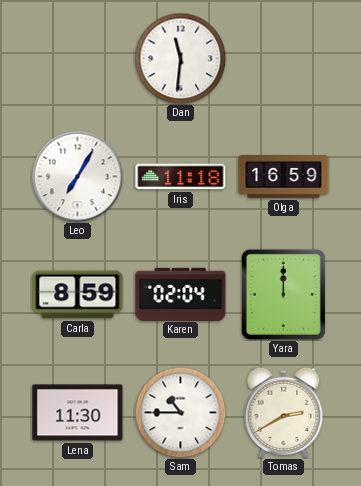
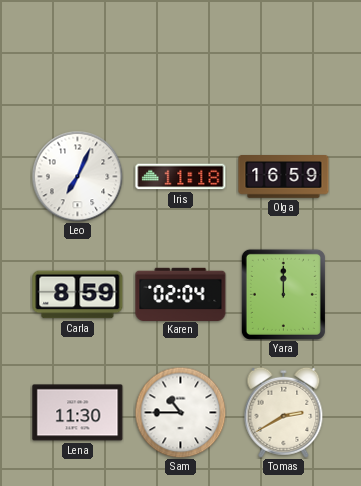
Dan: 11:31 -> none (180, 58)
Leo: 7:05 -> 7:04 (77, 176)
